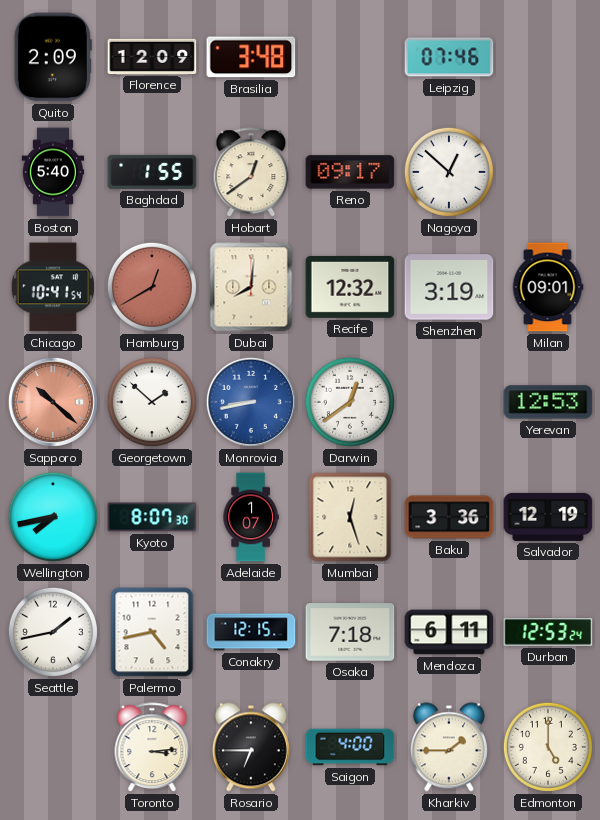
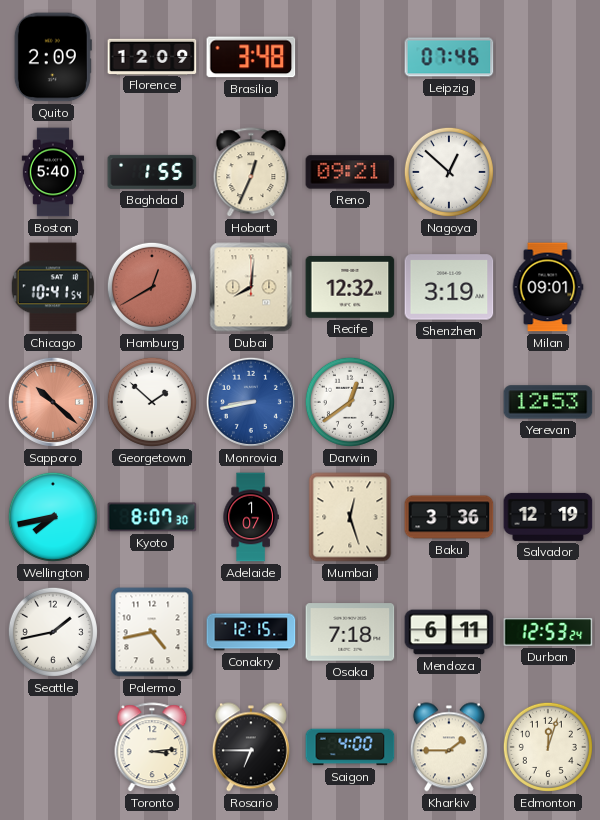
Hobart: 12:39 -> 12:34 (251, 173)
Reno: 09:17 -> 09:21 (350, 172)
Edmonton: 5:00 -> 12:03 (548, 747)
